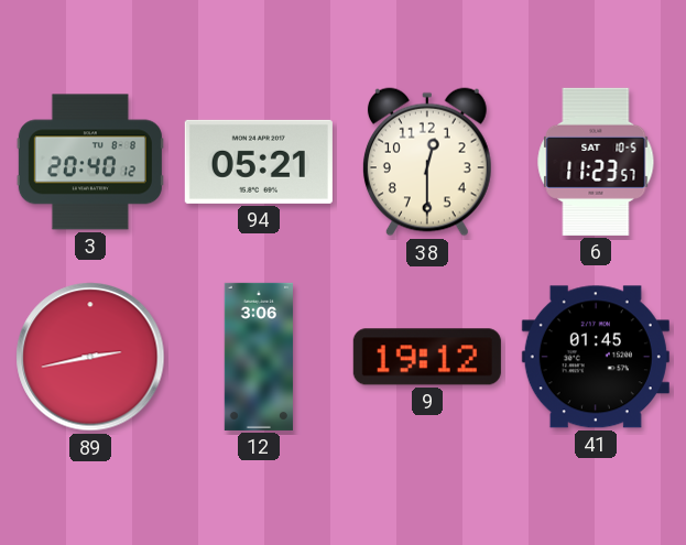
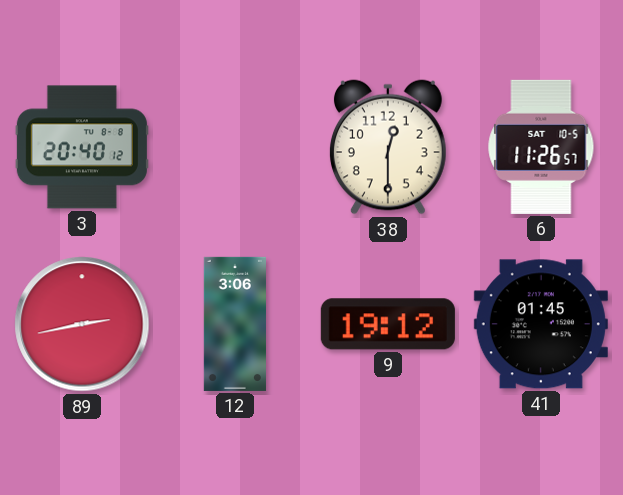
94: 05:21 -> none (259, 162)
6: 11:23 -> 11:26 (541, 147)
